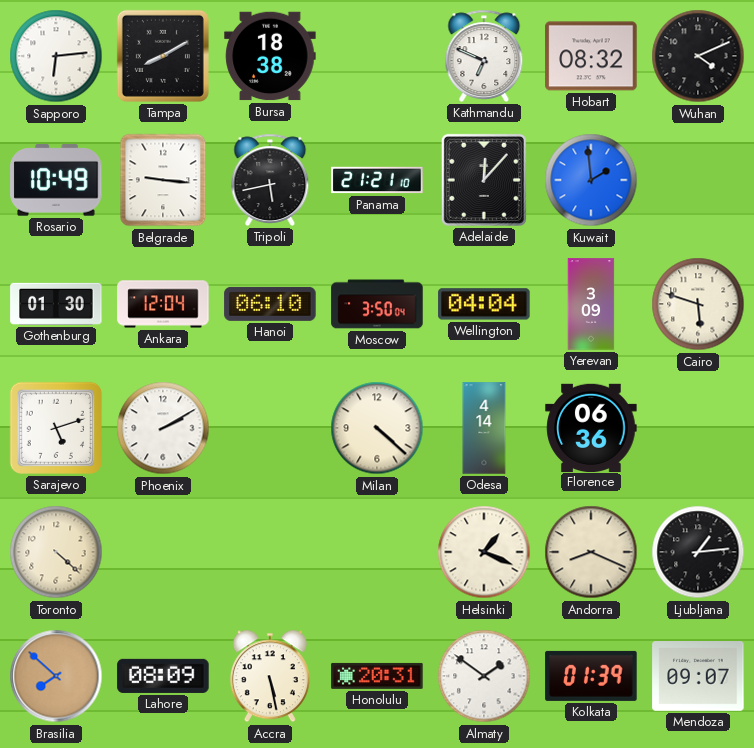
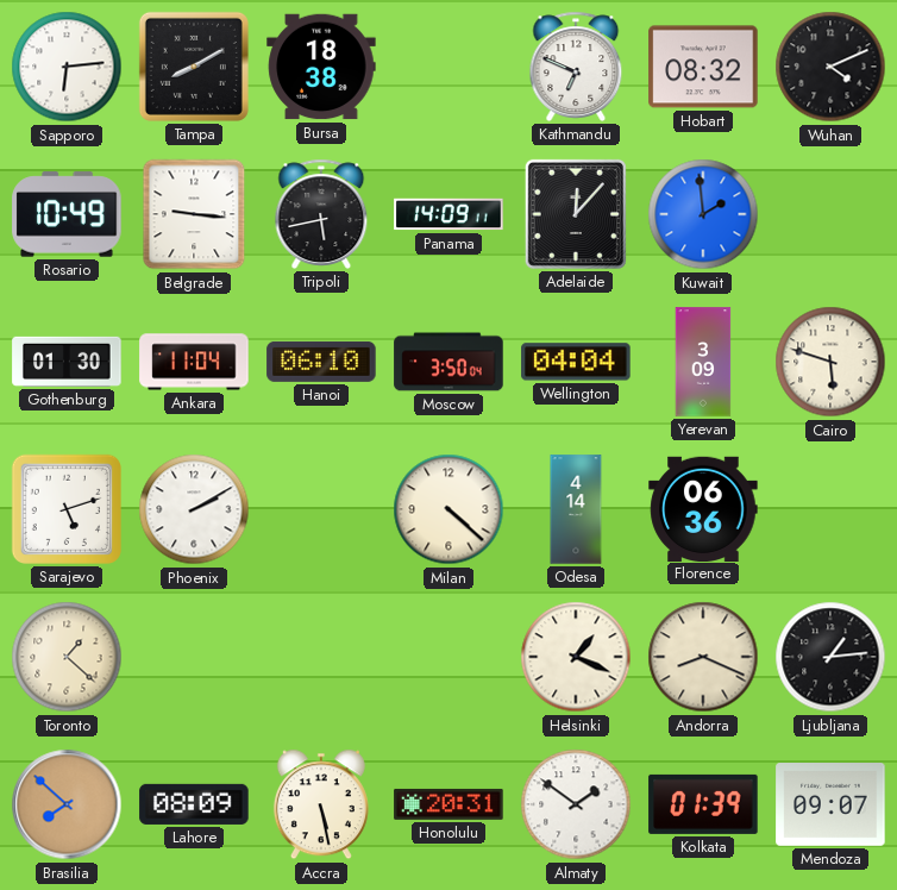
Panama: 21:21 -> 14:09 (448, 214)
Ankara: 12:04 -> 11:04 (194, 362)
Toronto: 4:22 -> 1:22 (67, 657)
